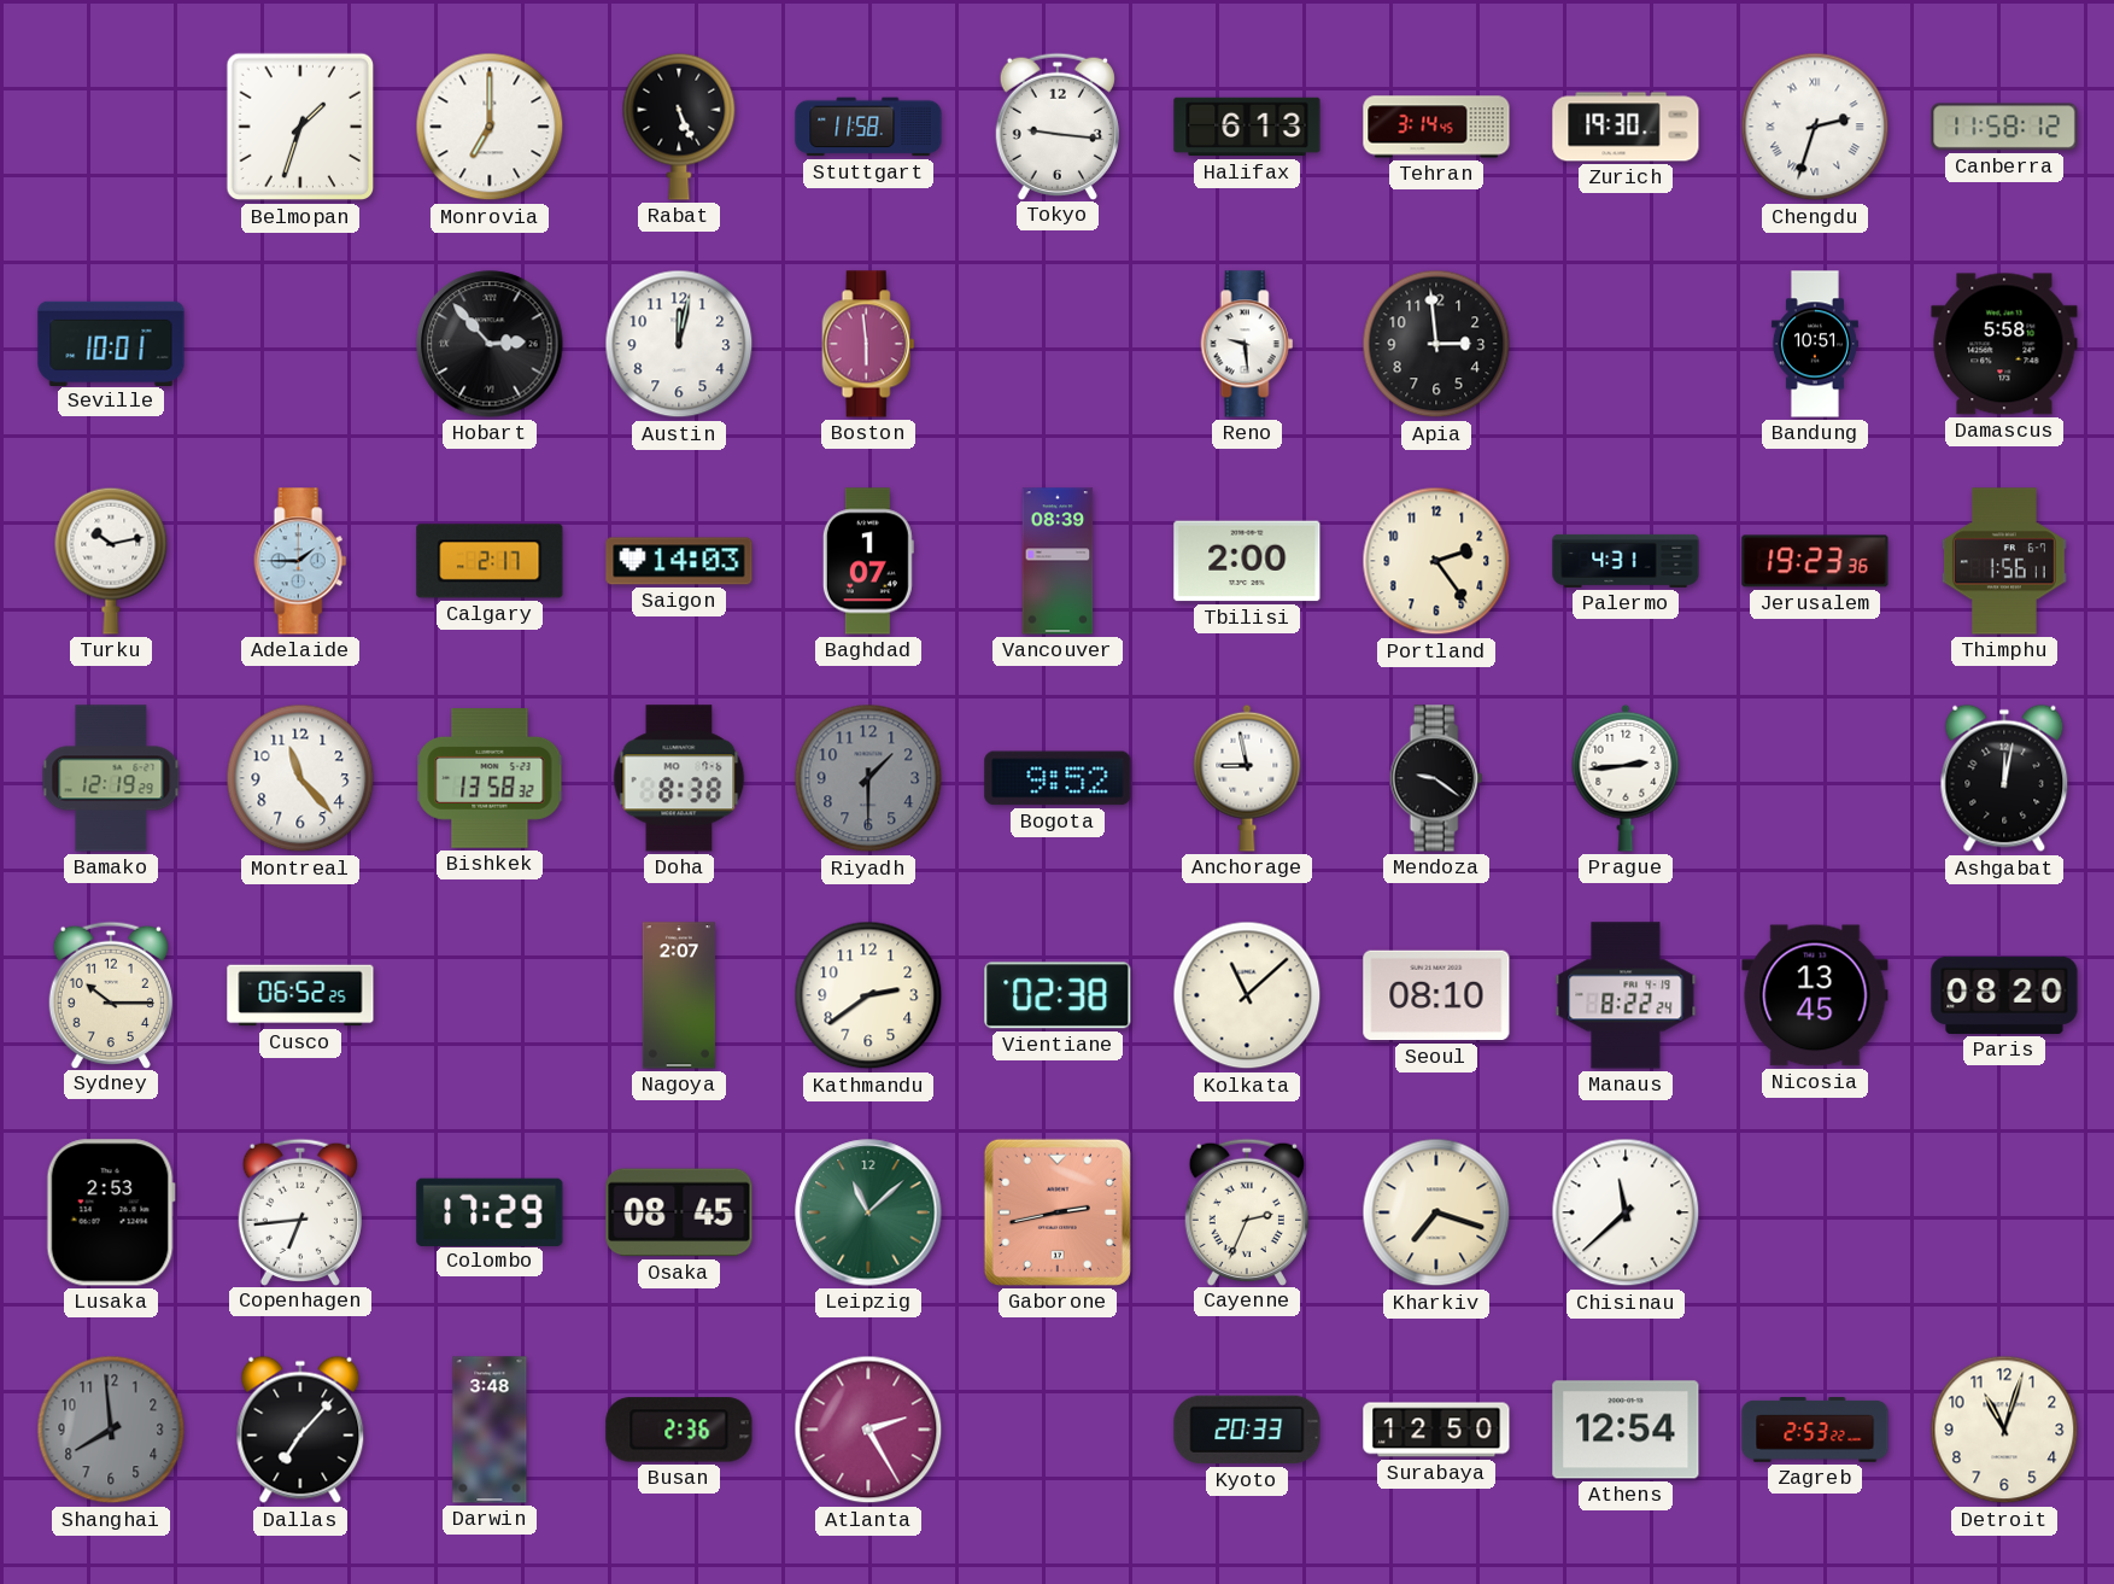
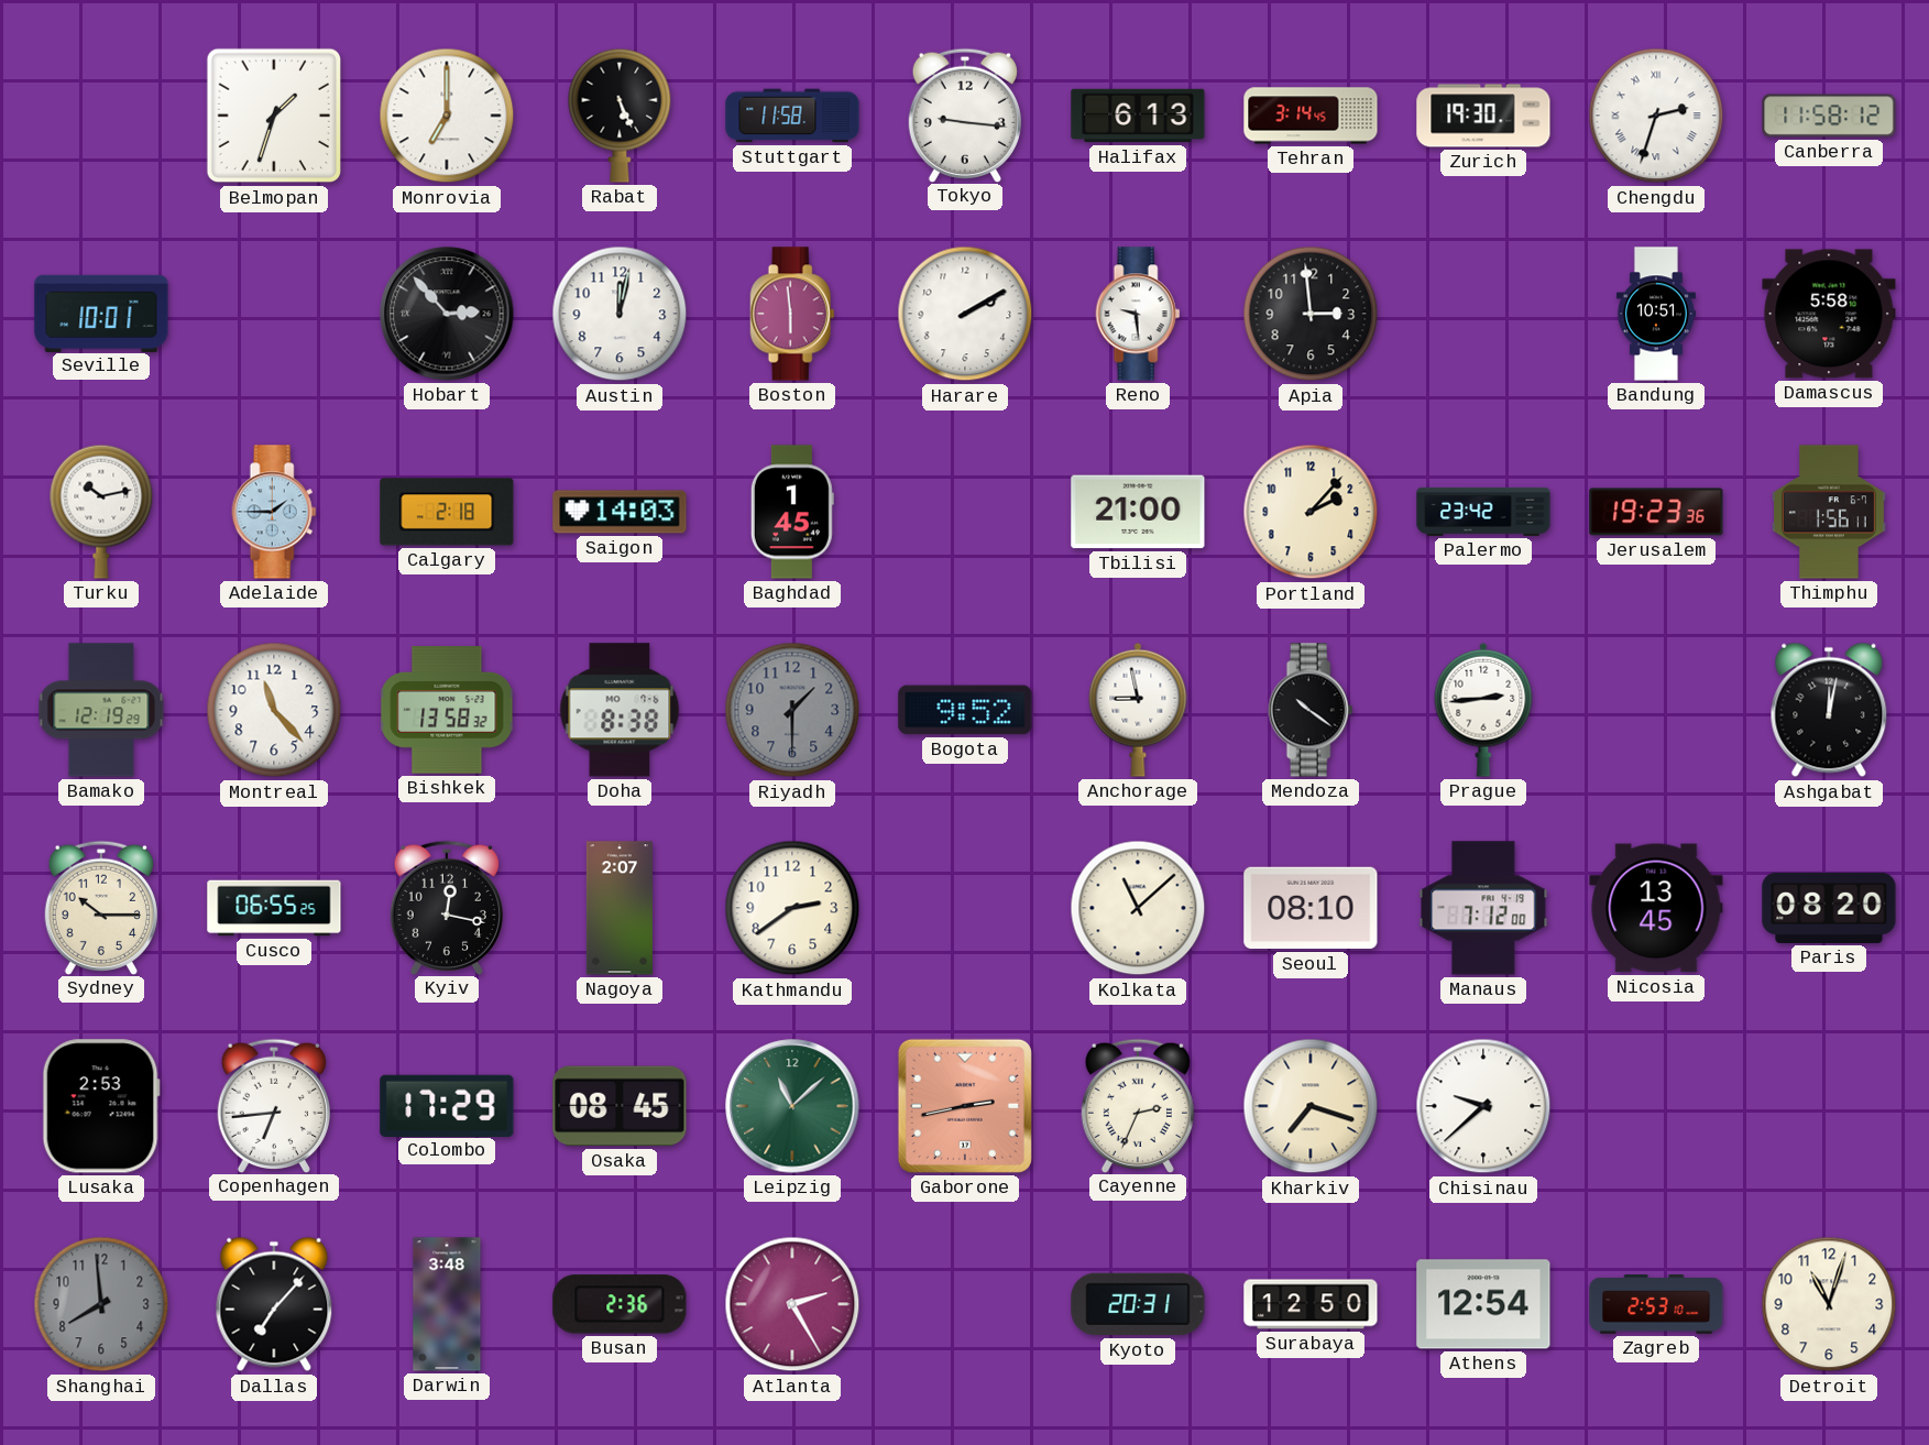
Harare: none -> 2:10 (965, 314)
Calgary: 2:17 -> 2:18 (447, 512)
Baghdad: 1:07 -> 1:45 (792, 512)
Vancouver: 08:39 -> none (1058, 561)
Tbilisi: 2:00 -> 21:00 (1138, 512)
Portland: 2:24 -> 2:07 (1311, 512)
Palermo: 4:31 -> 23:42 (1483, 512)
Mendoza: 9:21 -> 10:21 (1311, 710)
Cusco: 06:52 -> 06:55 (274, 908)
Kyiv: none -> 12:17 (447, 907)
Vientiane: 02:38 -> none (1058, 995)
Manaus: 8:22 -> 7:12 (1483, 908)
Chisinau: 11:38 -> 9:38 (1483, 1106)
Kyoto: 20:33 -> 20:31 (1138, 1304)
Zagreb: 2:53:22 -> 2:53:10 (1656, 1305)
